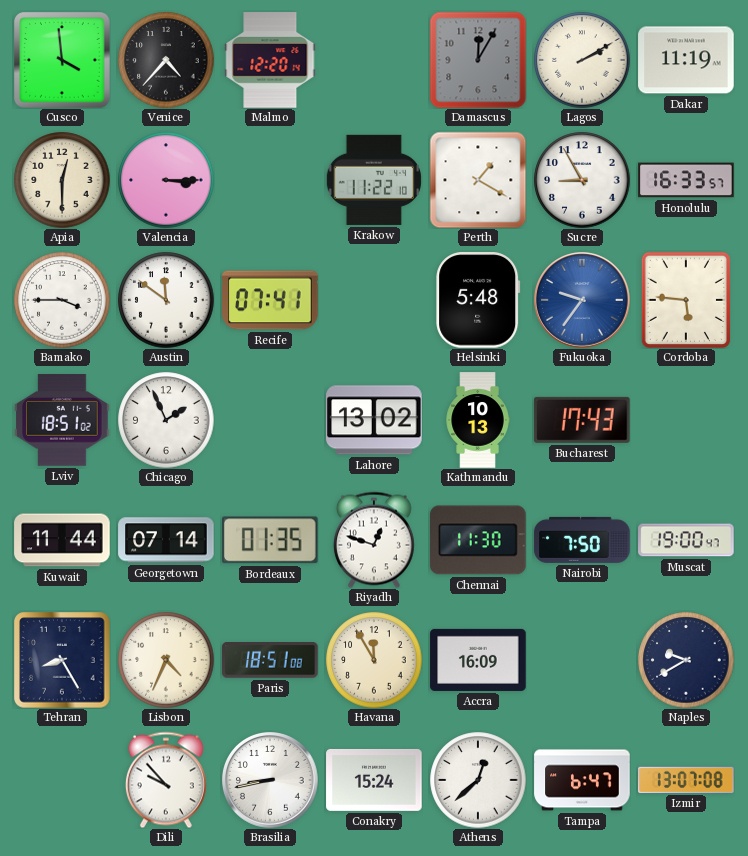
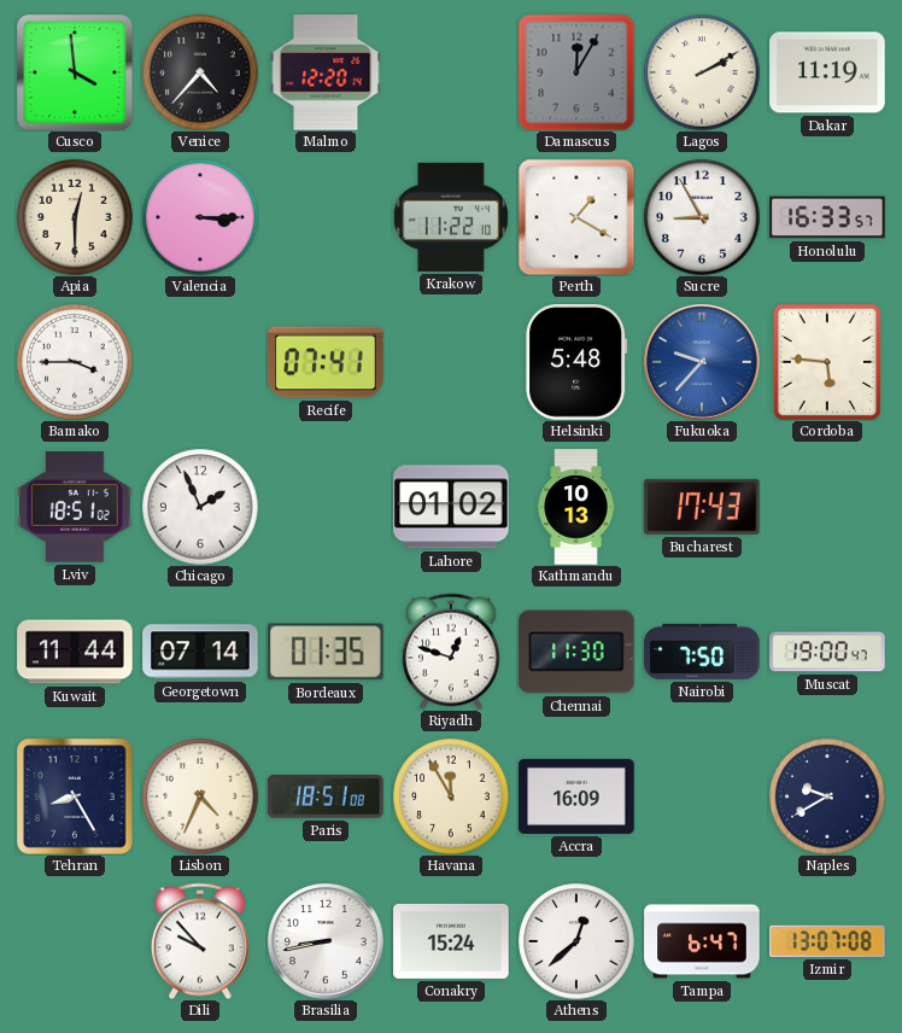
Austin: 11:51 -> none (166, 300)
Fukuoka: 9:36 -> 9:37 (702, 362)
Lahore: 13:02 -> 01:02 (451, 507)
